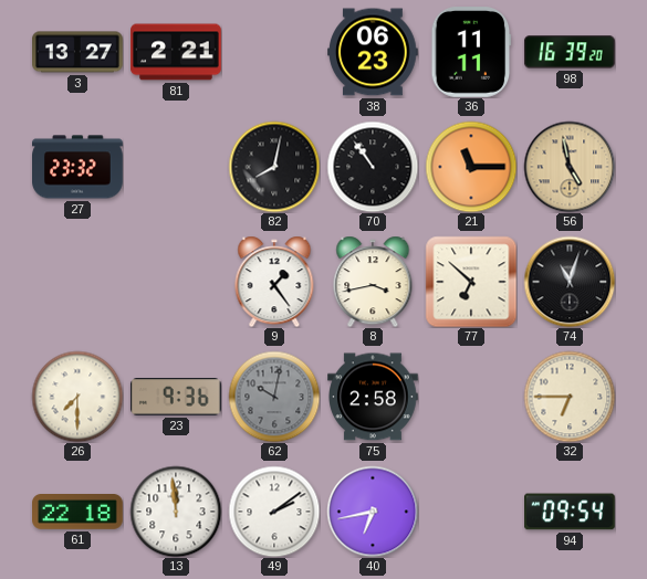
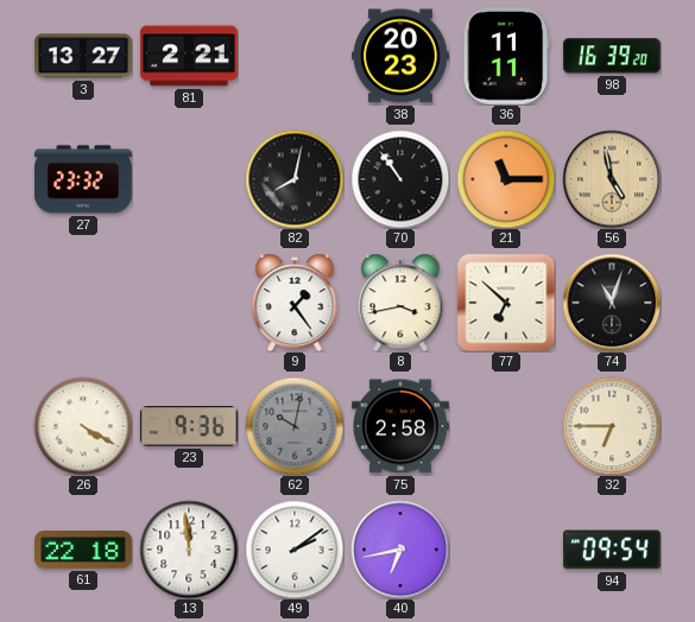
38: 06:23 -> 20:23 (402, 56)
26: 7:30 -> 4:20 (83, 426)
